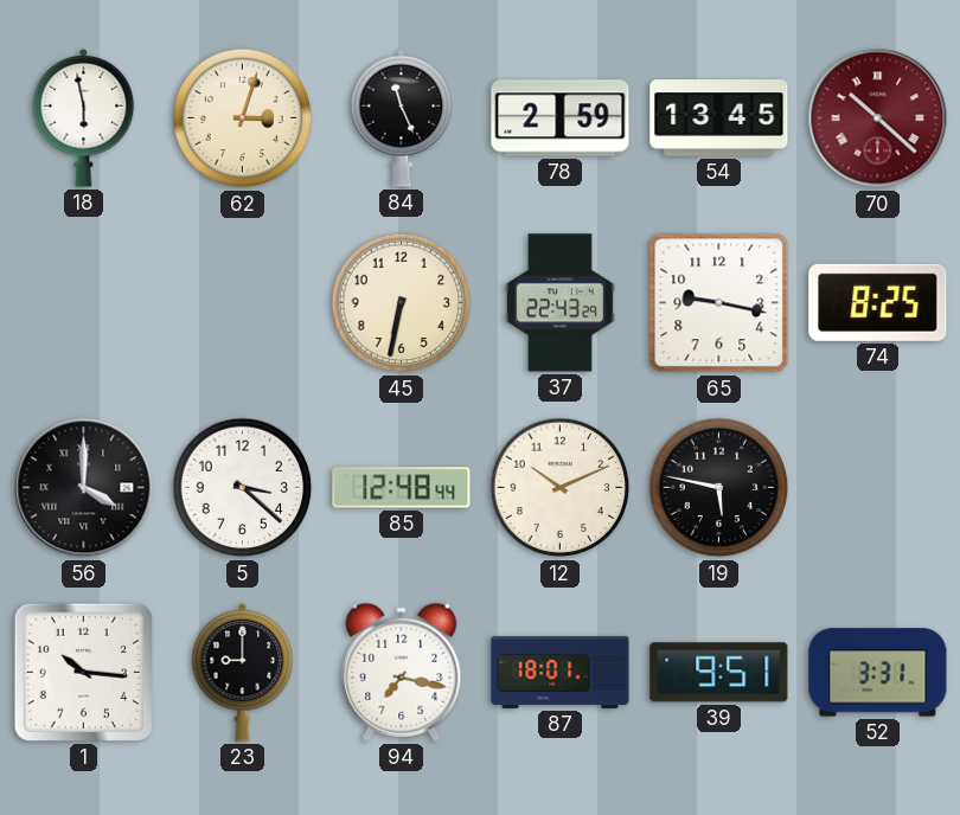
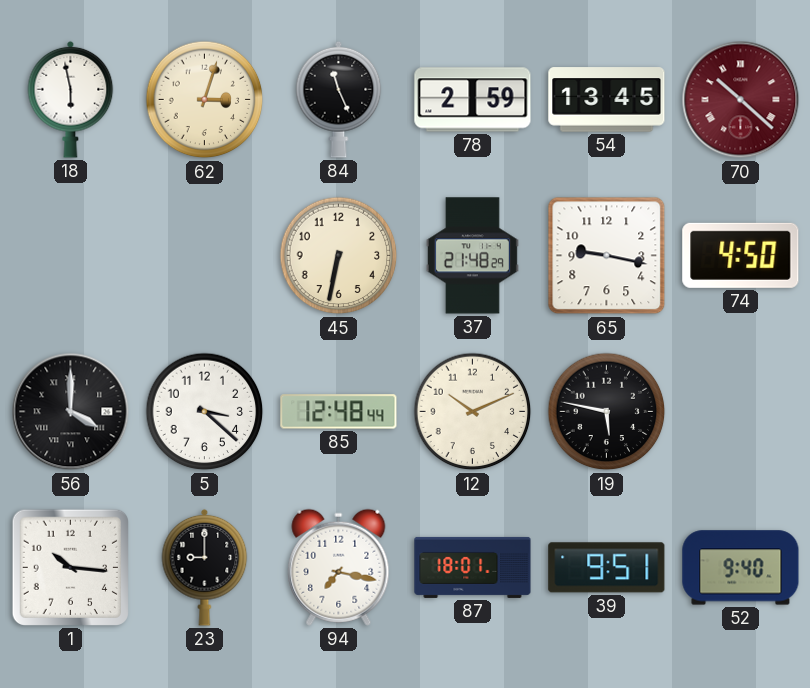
37: 22:43 -> 21:48 (472, 256)
74: 8:25 -> 4:50 (741, 255)
52: 3:31 -> 9:40 (741, 568)
